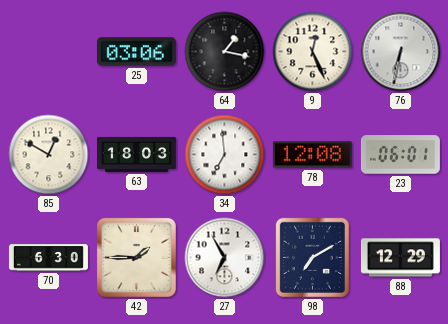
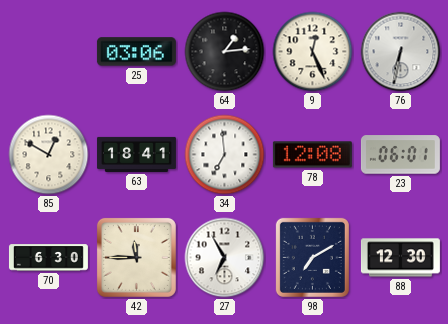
64: 1:17 -> 1:14 (225, 52)
63: 18:03 -> 18:41 (136, 154)
42: 1:45 -> 11:45 (136, 257)
88: 12:29 -> 12:30 (400, 258)
